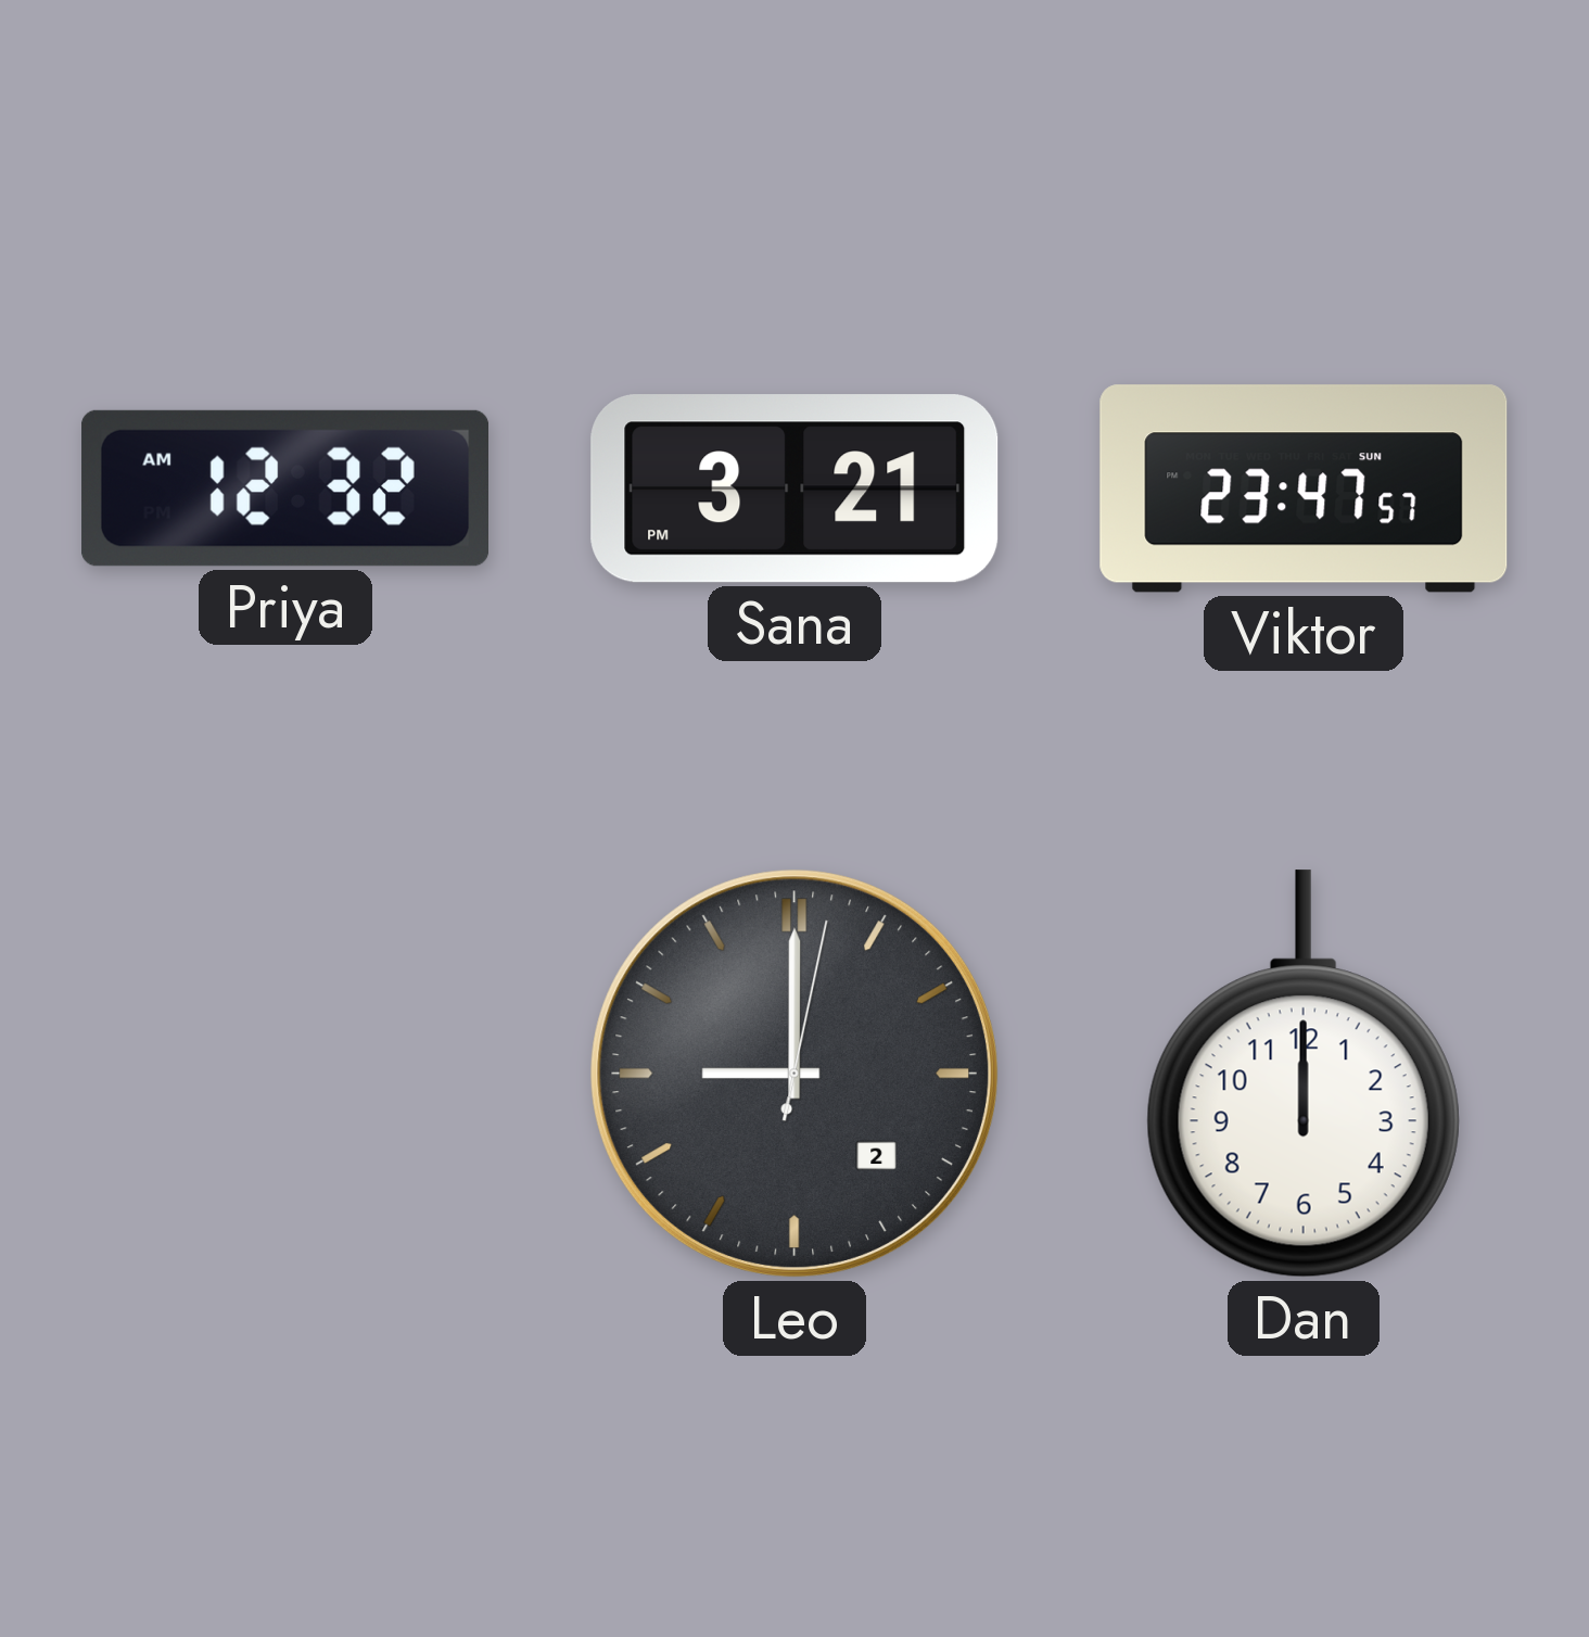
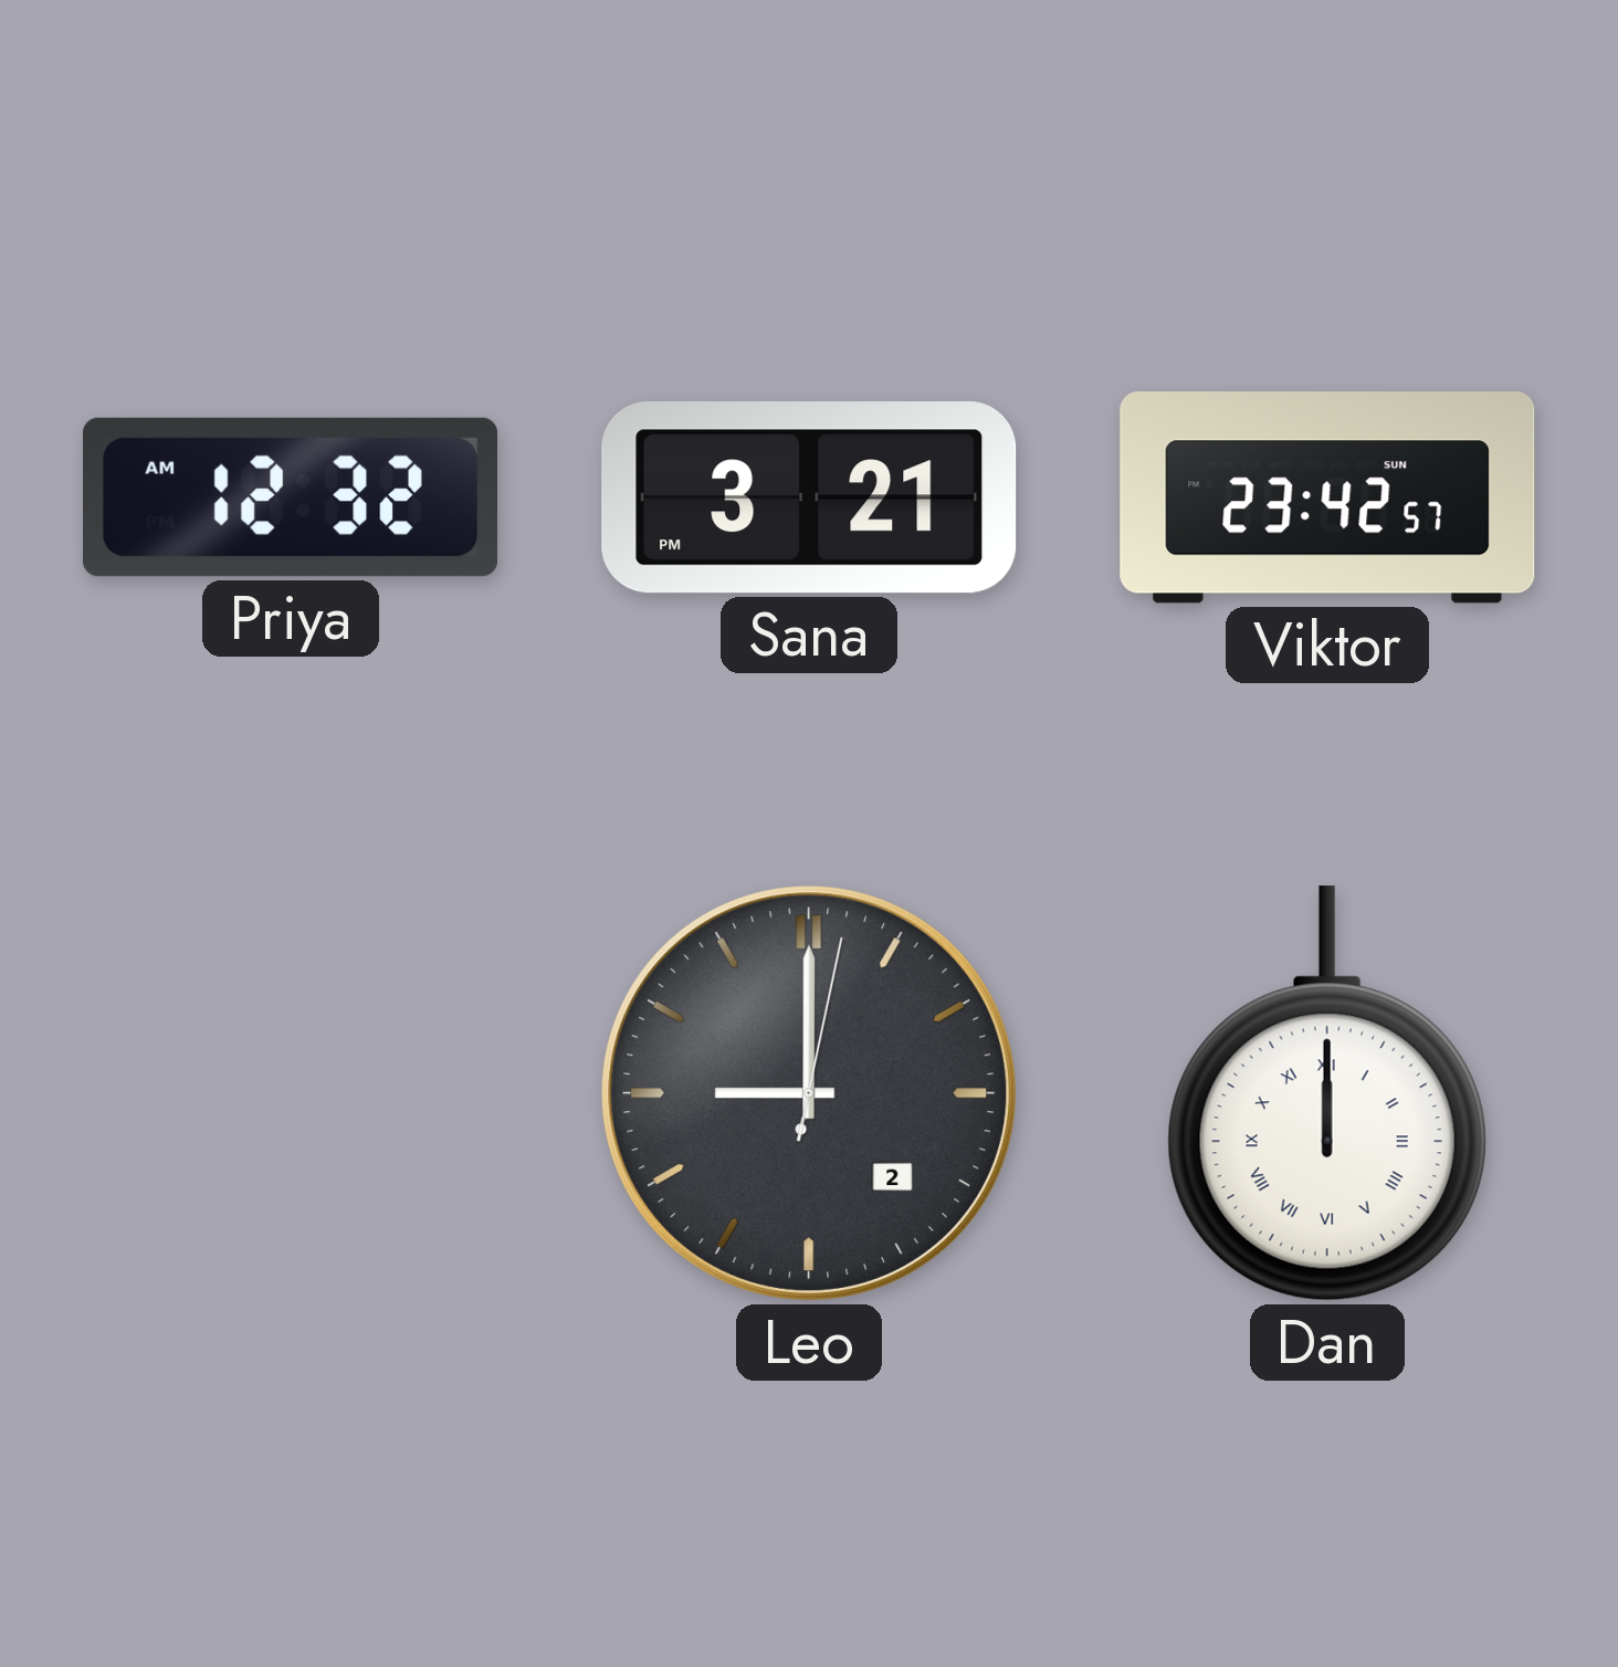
Viktor: 23:47 -> 23:42 (1327, 497)
Dan numerals: Arabic -> Roman (1327, 1093)
